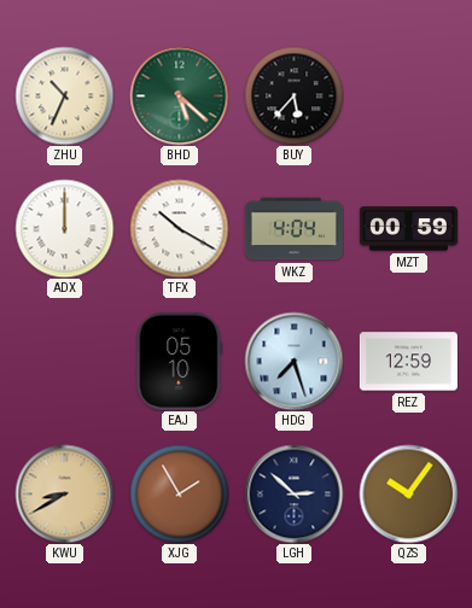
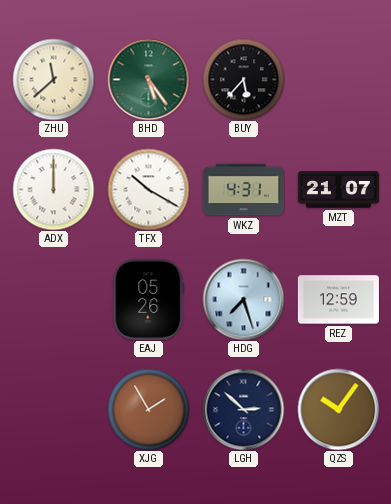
ZHU: 10:34 -> 11:38 (53, 79)
BHD: 5:22 -> 5:24 (148, 79)
WKZ: 4:04 -> 4:31 (243, 190)
MZT: 00:59 -> 21:07 (338, 190)
EAJ: 05:10 -> 05:26 (149, 299)
KWU: 8:40 -> none (64, 493)
